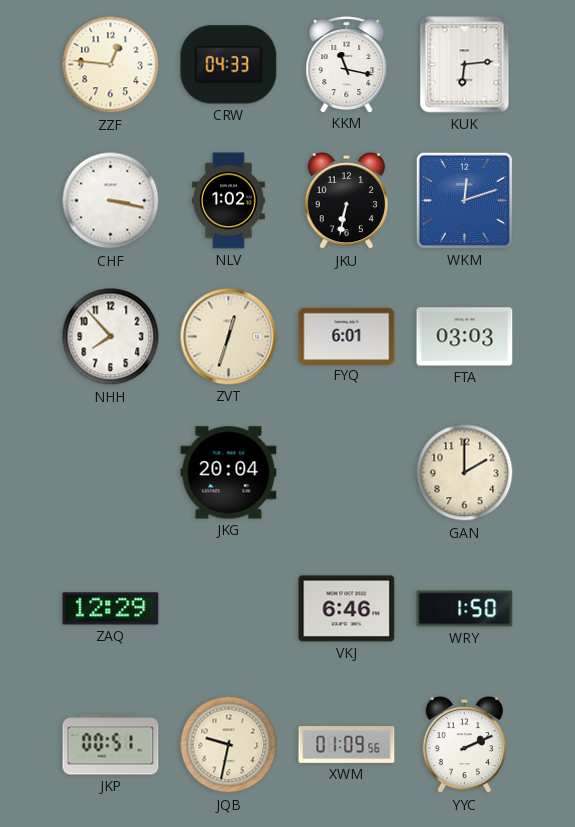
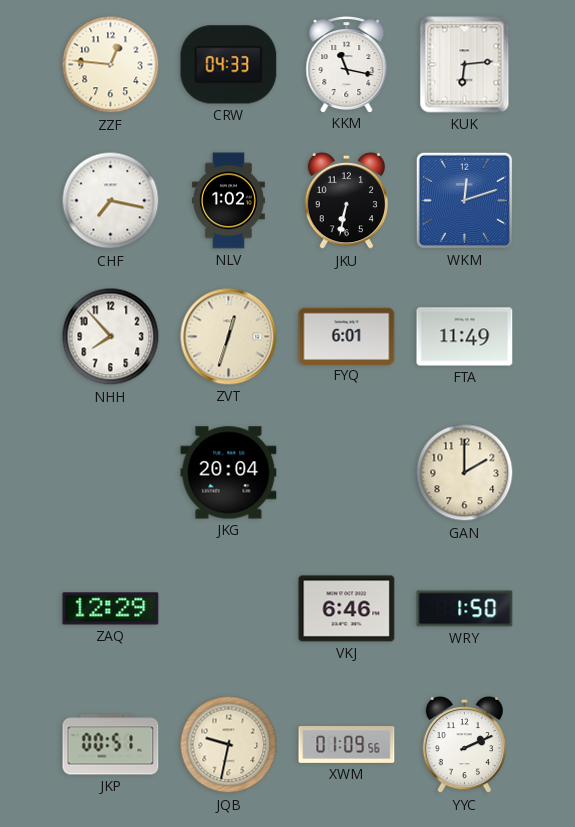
CHF: 3:17 -> 7:17 (111, 201)
FTA: 03:03 -> 11:49 (465, 337)
